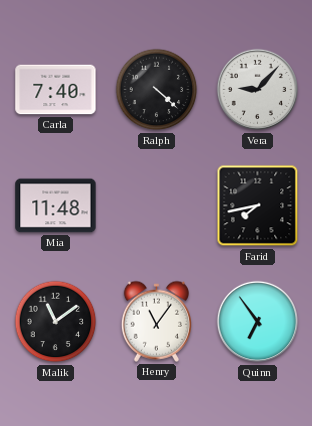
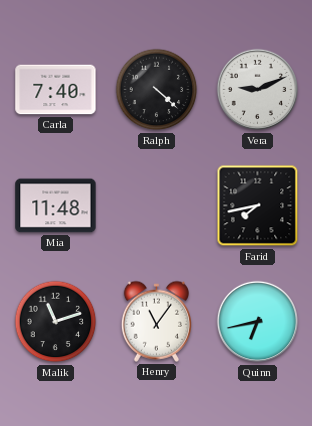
Vera: 9:07 -> 9:11 (258, 90)
Malik: 11:09 -> 11:12 (56, 322)
Quinn: 6:54 -> 6:43 (258, 322)
